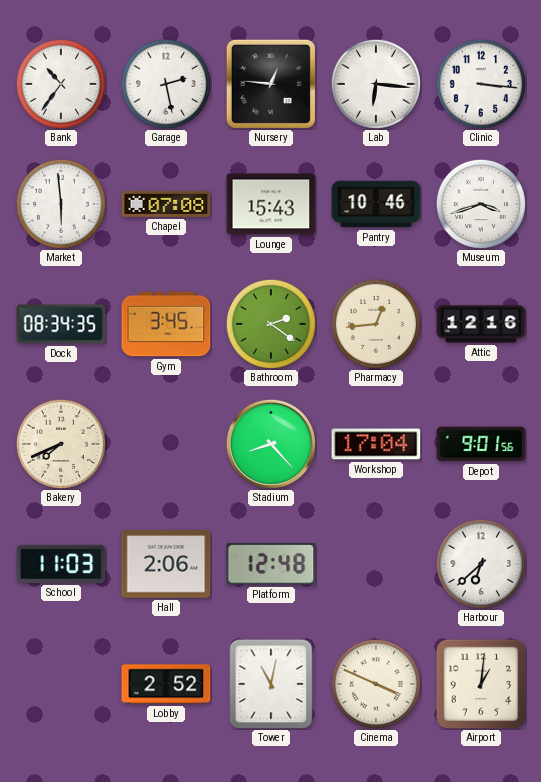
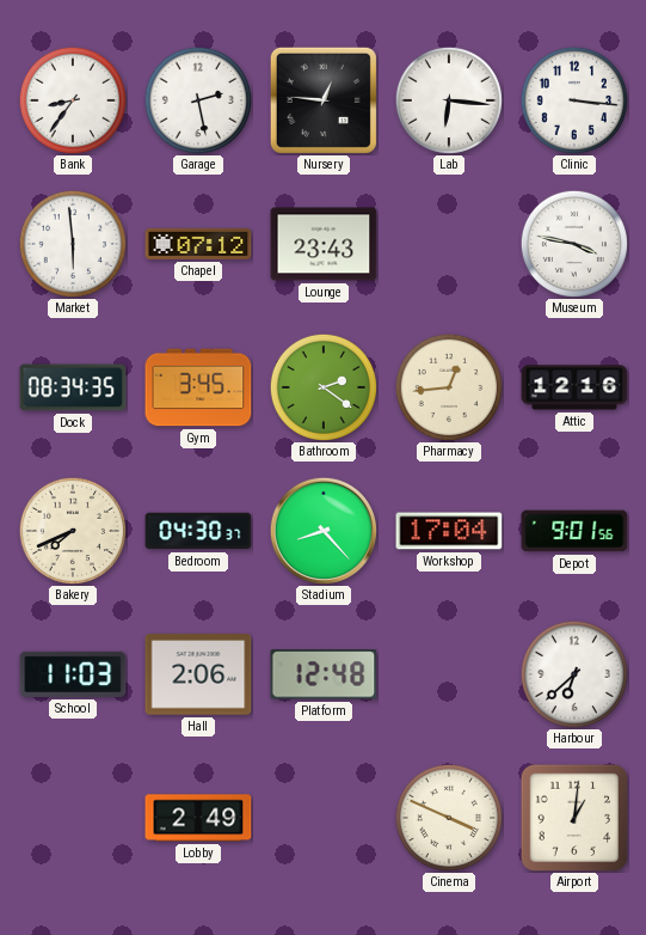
Bank: 10:36 -> 8:36 (72, 99)
Chapel: 07:08 -> 07:12 (198, 244)
Lounge: 15:43 -> 23:43 (324, 244)
Pantry: 10:46 -> none (376, 204)
Museum: 3:42 -> 3:47 (573, 243)
Bedroom: none -> 04:30 (198, 531)
Lobby: 2:52 -> 2:49 (198, 818)
Tower: 11:02 -> none (271, 684)
